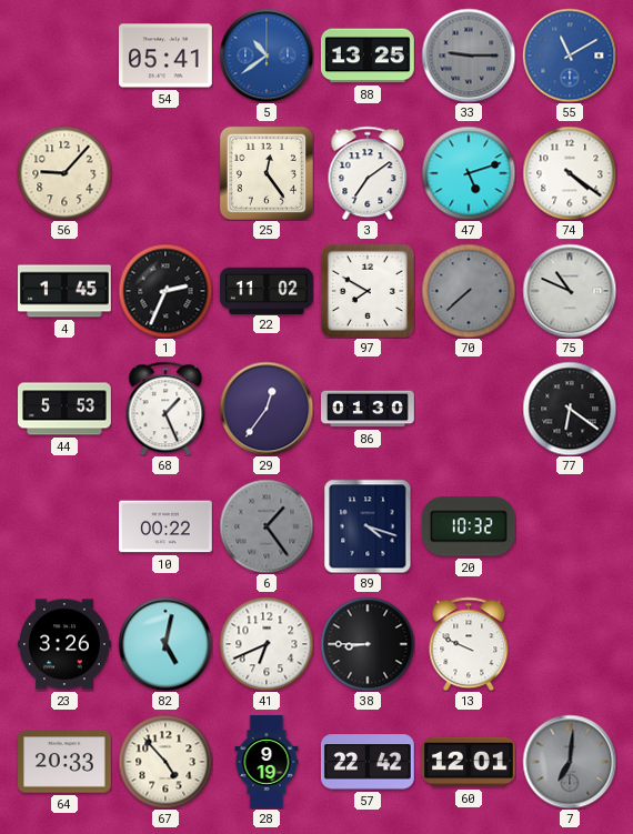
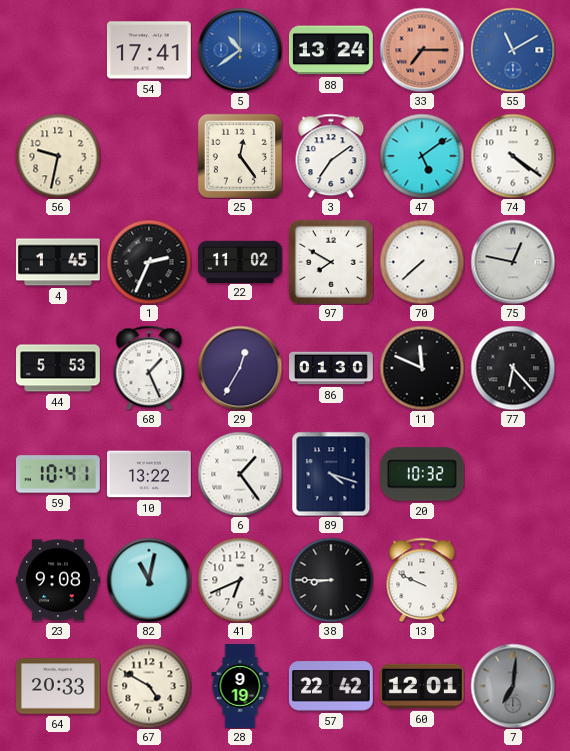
54: 05:41 -> 17:41 (149, 50)
88: 13:25 -> 13:24 (332, 50)
33: 9:15 -> 7:15 (422, 50)
33 dial: grey -> salmon (422, 50)
56: 9:07 -> 9:32 (58, 156)
47: 5:12 -> 5:09 (422, 156)
70 dial: grey -> white (422, 262)
75: 10:49 -> 12:47 (513, 262)
29: 12:36 -> 12:35 (240, 368)
11: none -> 11:49 (422, 368)
77: 6:21 -> 6:23 (513, 368)
59: none -> 10:41 (59, 474)
10: 00:22 -> 13:22 (150, 474)
6 dial: grey -> white (240, 474)
23: 3:26 -> 9:08 (59, 580)
82: 5:02 -> 11:02 (149, 580)
67: 4:53 -> 4:50 (149, 686)
